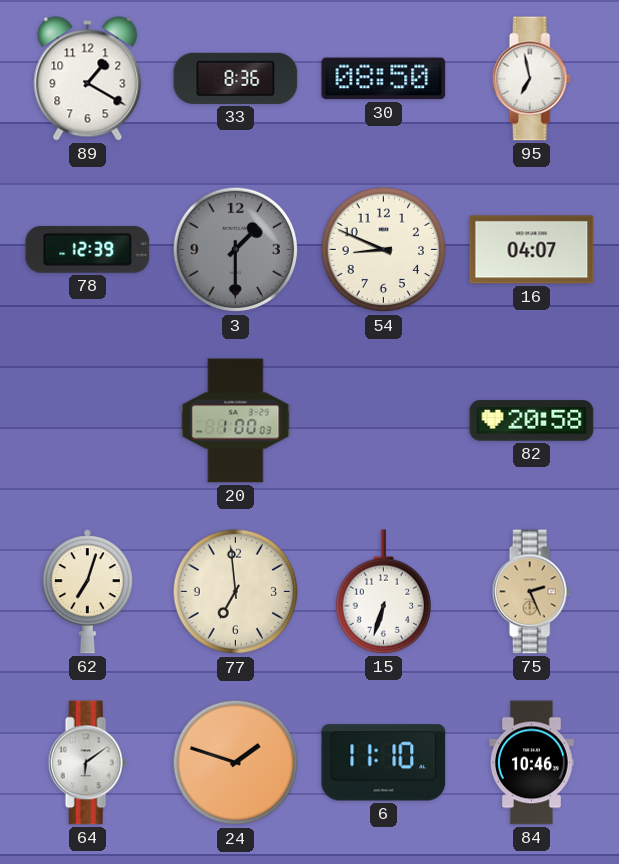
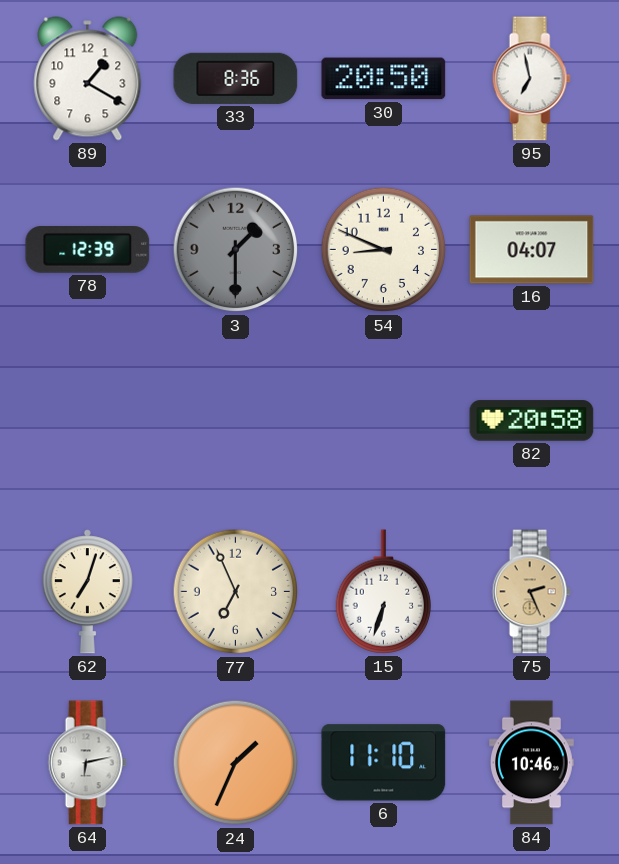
30: 08:50 -> 20:50 (384, 79)
20: 1:00 -> none (236, 421)
77: 6:59 -> 6:56 (236, 592)
64: 6:09 -> 6:13 (87, 763)
24: 1:48 -> 1:34 (236, 763)
